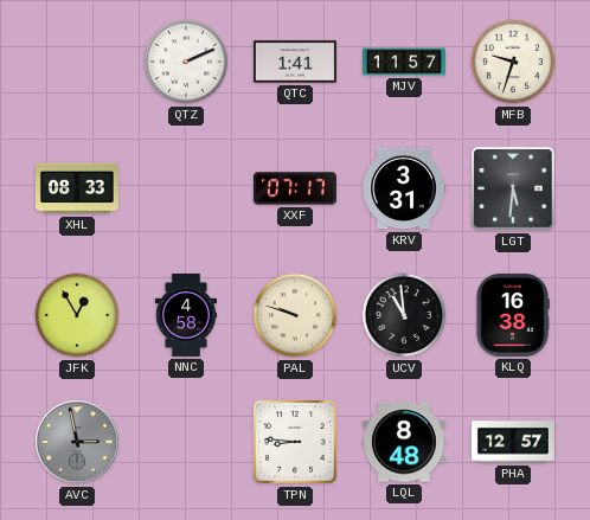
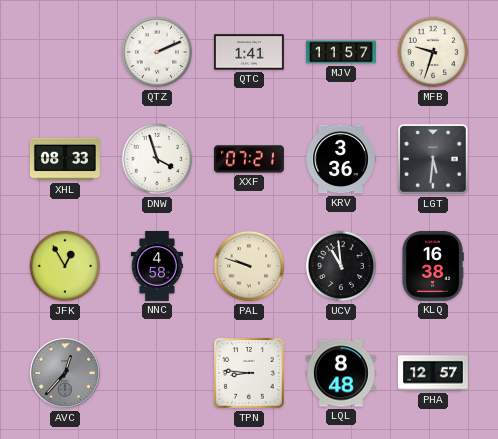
DNW: none -> 3:57 (157, 159)
XXF: 07:17 -> 07:21 (249, 159)
KRV: 3:31 -> 3:36 (341, 159)
AVC: 2:58 -> 12:37 (66, 374)
